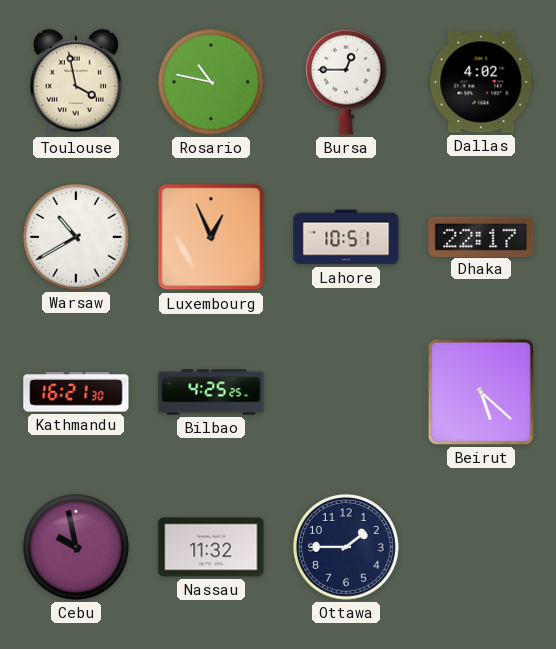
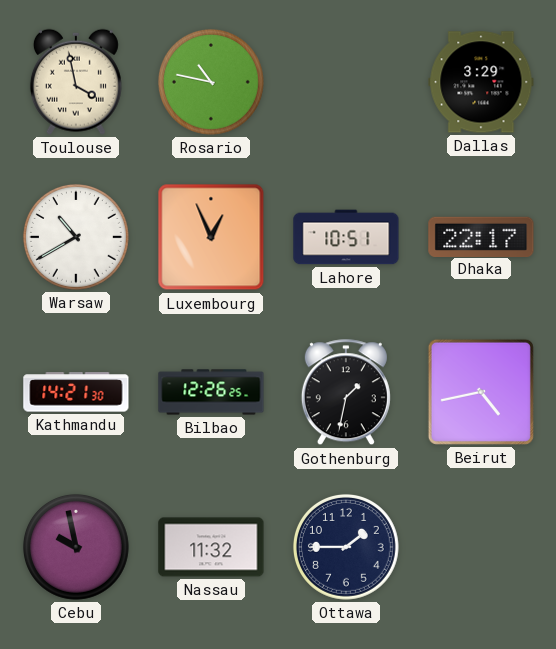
Bursa: 12:45 -> none (346, 82)
Dallas: 4:02 -> 3:29 (481, 82)
Kathmandu: 16:21 -> 14:21 (76, 392)
Bilbao: 4:25 -> 12:26 (211, 392)
Gothenburg: none -> 1:32 (346, 393)
Beirut: 5:22 -> 4:43 (481, 392)
